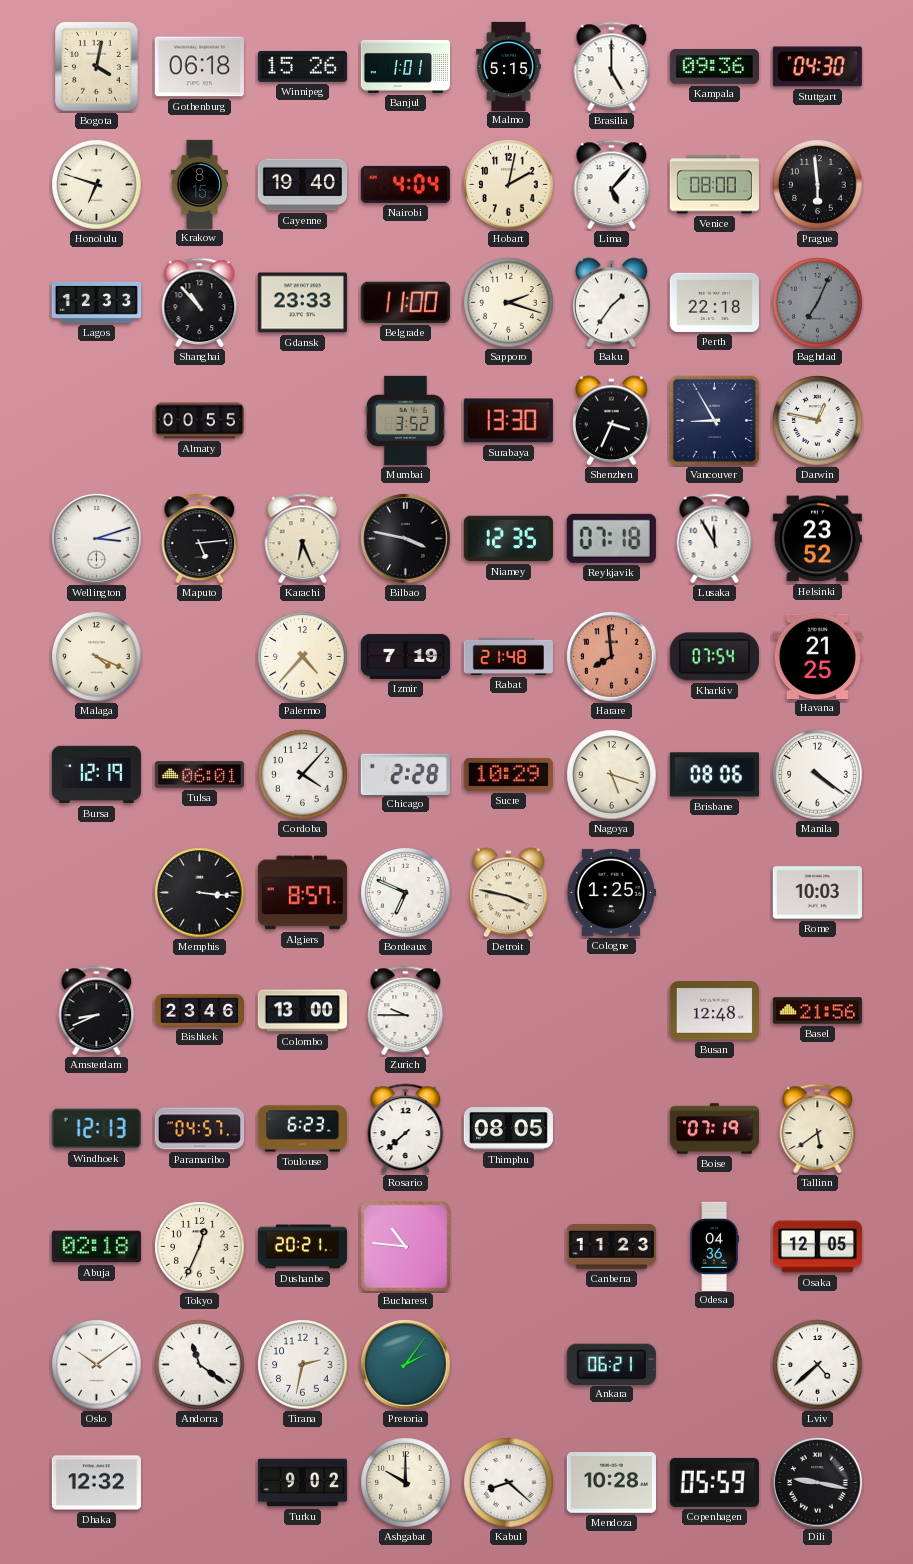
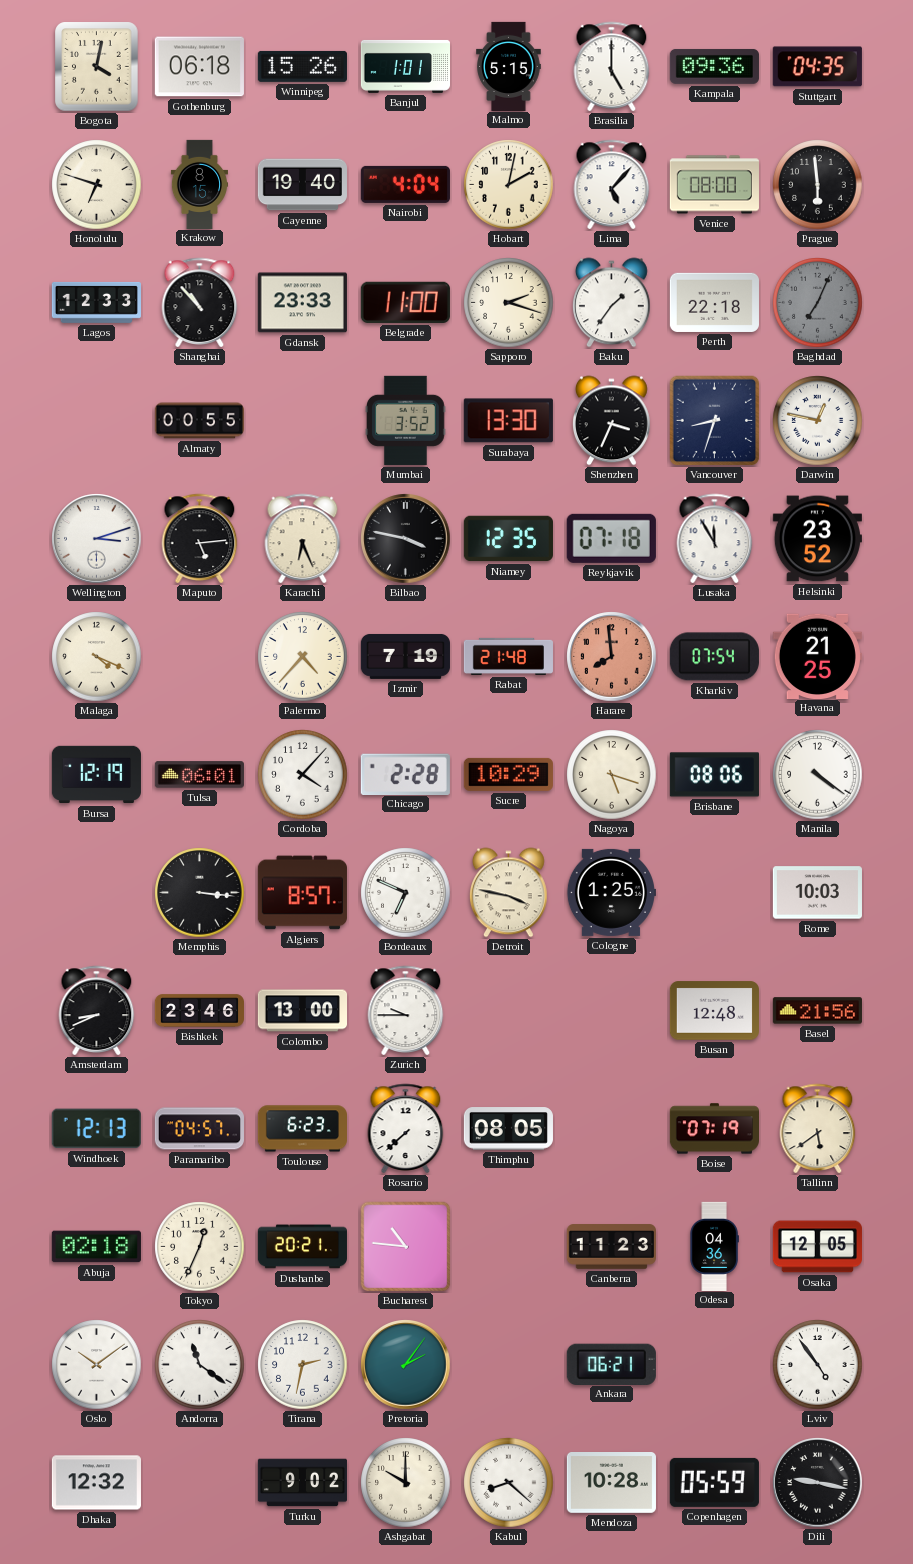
Stuttgart: 04:30 -> 04:35 (817, 67)
Vancouver: 8:55 -> 8:33 (715, 421)
Lviv: 4:38 -> 4:54 (818, 1365)
